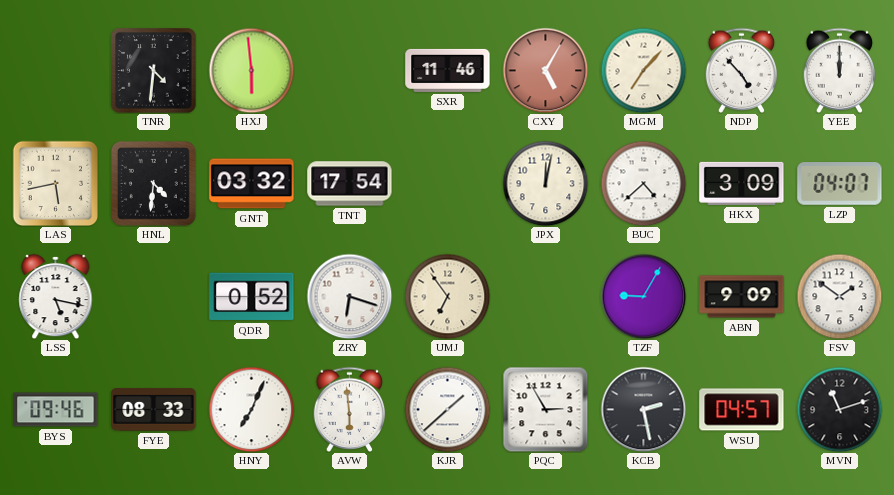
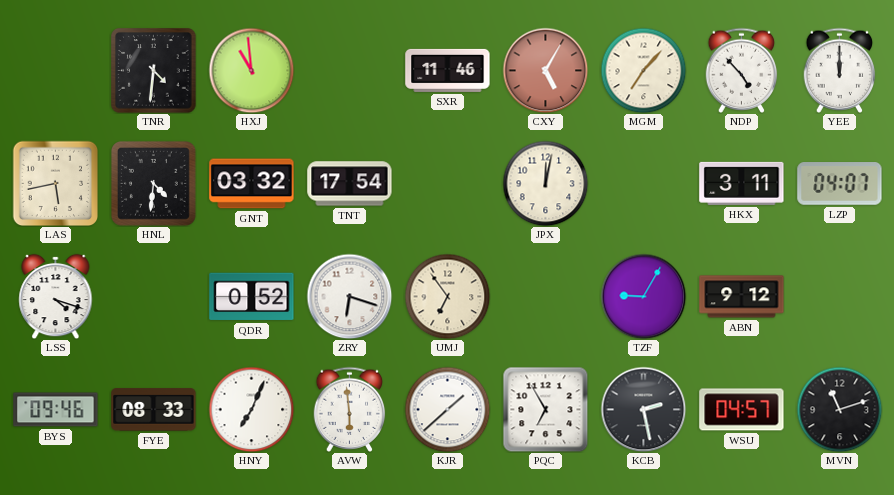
HXJ: 5:59 -> 10:59 (251, 70)
BUC: 4:38 -> none (643, 183)
HKX: 3:09 -> 3:11 (742, 183)
LSS: 5:17 -> 4:18 (56, 296)
ABN: 9:09 -> 9:12 (742, 297)
FSV: 1:51 -> none (839, 296)
PQC: 2:55 -> 6:55 (545, 409)
